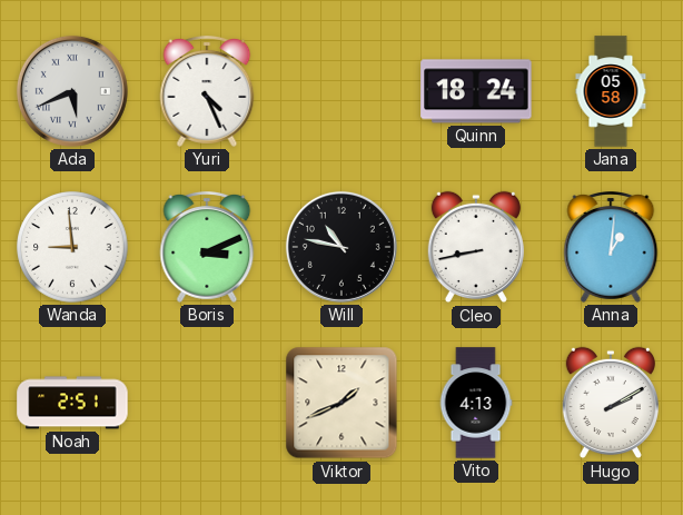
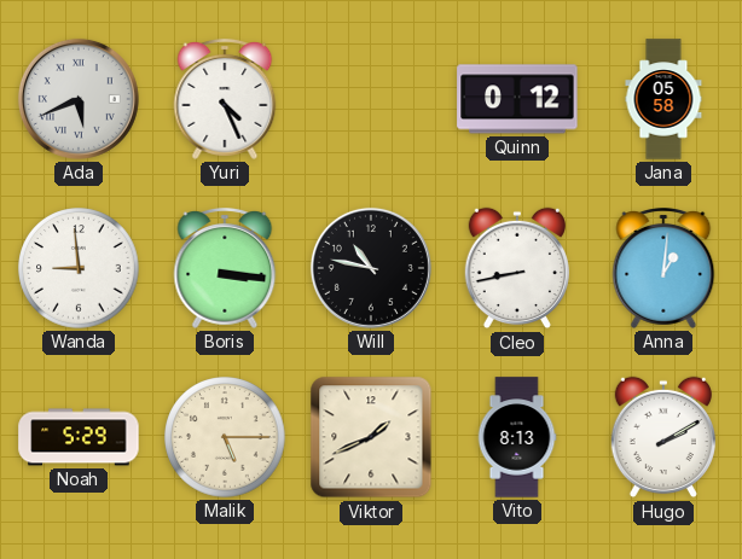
Quinn: 18:24 -> 0:12 (517, 99)
Boris: 3:11 -> 3:16 (225, 269)
Noah: 2:51 -> 5:29 (79, 437)
Malik: none -> 5:15 (225, 437)
Vito: 4:13 -> 8:13 (517, 437)
